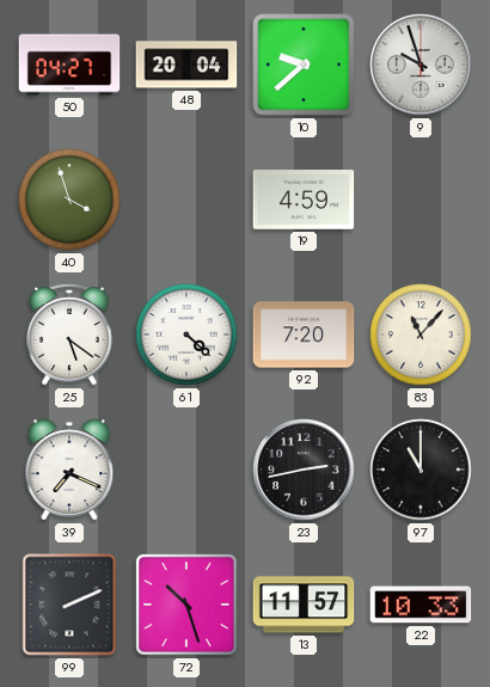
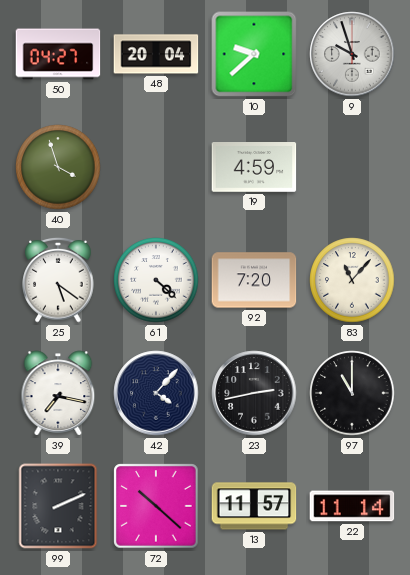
39: 7:19 -> 7:17 (58, 393)
42: none -> 4:07 (156, 393)
72: 10:27 -> 10:22 (156, 506)
22: 10:33 -> 11:14 (352, 506)
